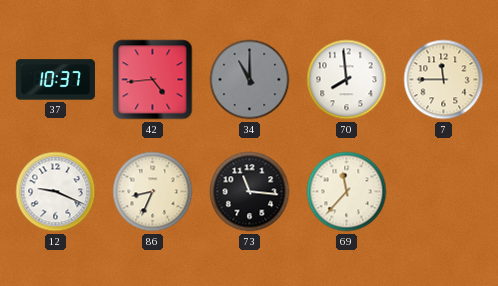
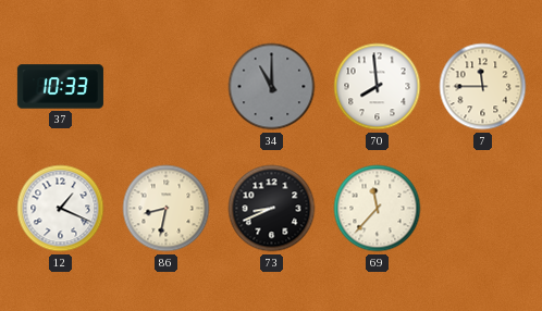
37: 10:37 -> 10:33 (60, 87)
42: 4:44 -> none (153, 80)
12: 9:19 -> 1:19 (61, 209)
86: 8:34 -> 8:32 (167, 209)
73: 11:16 -> 8:41 (272, 209)
